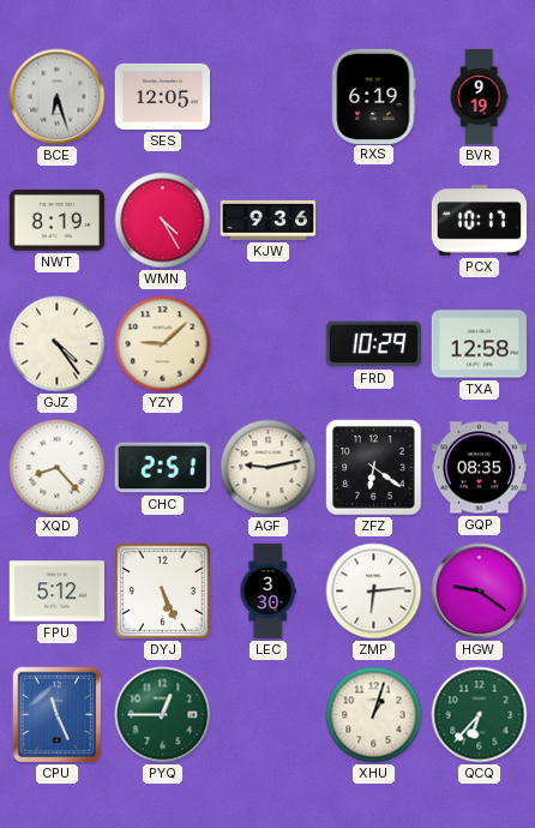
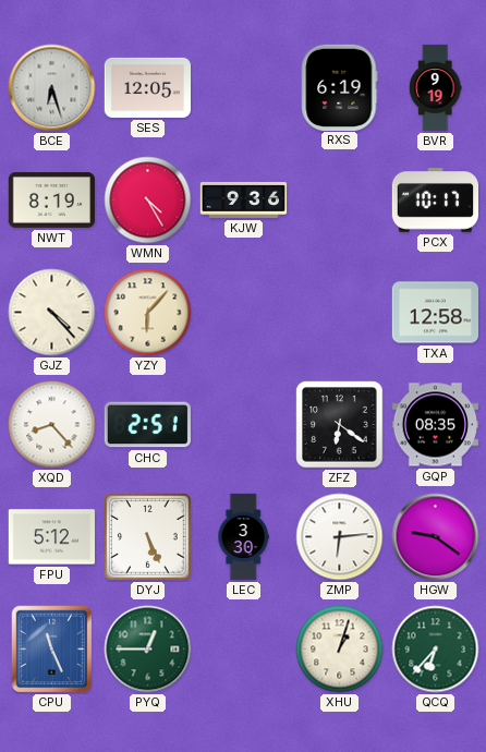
GJZ: 4:24 -> 4:23 (52, 313)
YZY: 9:08 -> 6:07 (148, 313)
FRD: 10:29 -> none (373, 344)
AGF: 9:13 -> none (269, 468)
